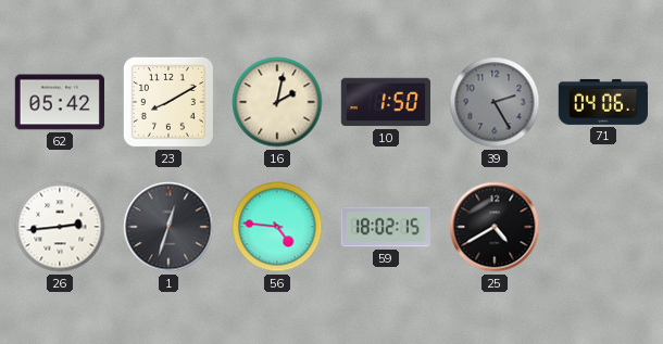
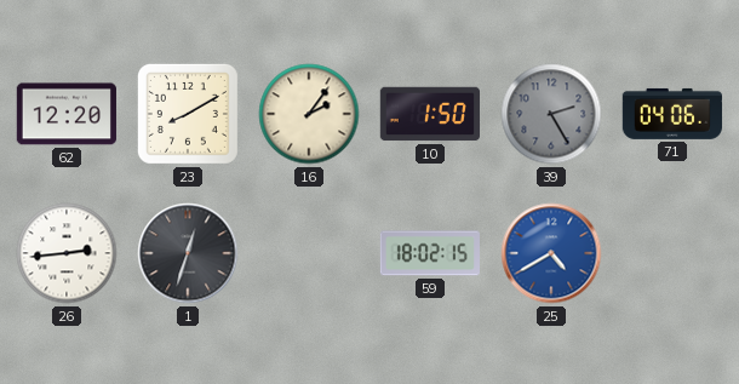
62: 05:42 -> 12:20 (65, 114)
16: 2:02 -> 2:06 (309, 114)
56: 4:46 -> none (277, 227)
25 dial: black -> blue (551, 253)
